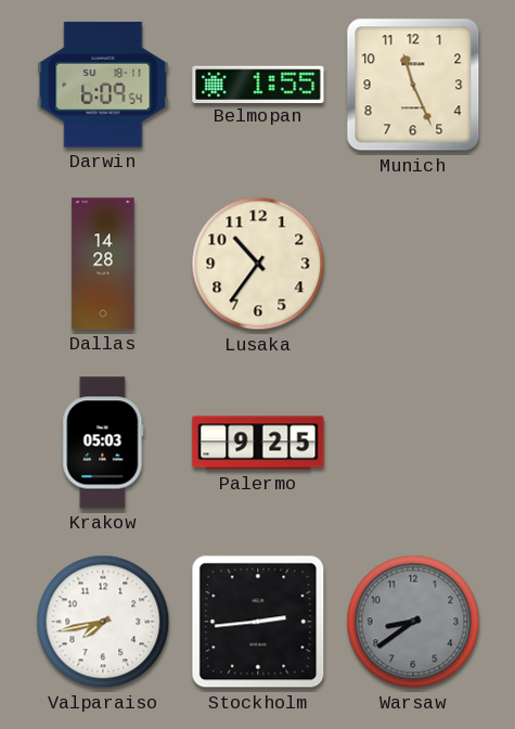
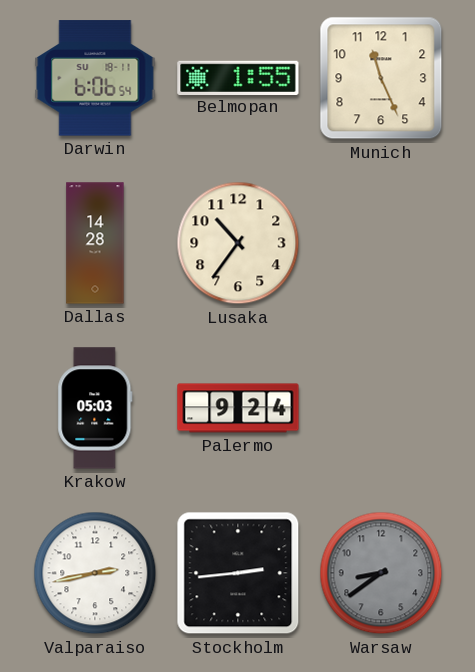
Darwin: 6:09 -> 6:06 (95, 78)
Palermo: 9:25 -> 9:24 (238, 408)
Valparaiso: 7:43 -> 2:43 (95, 573)
